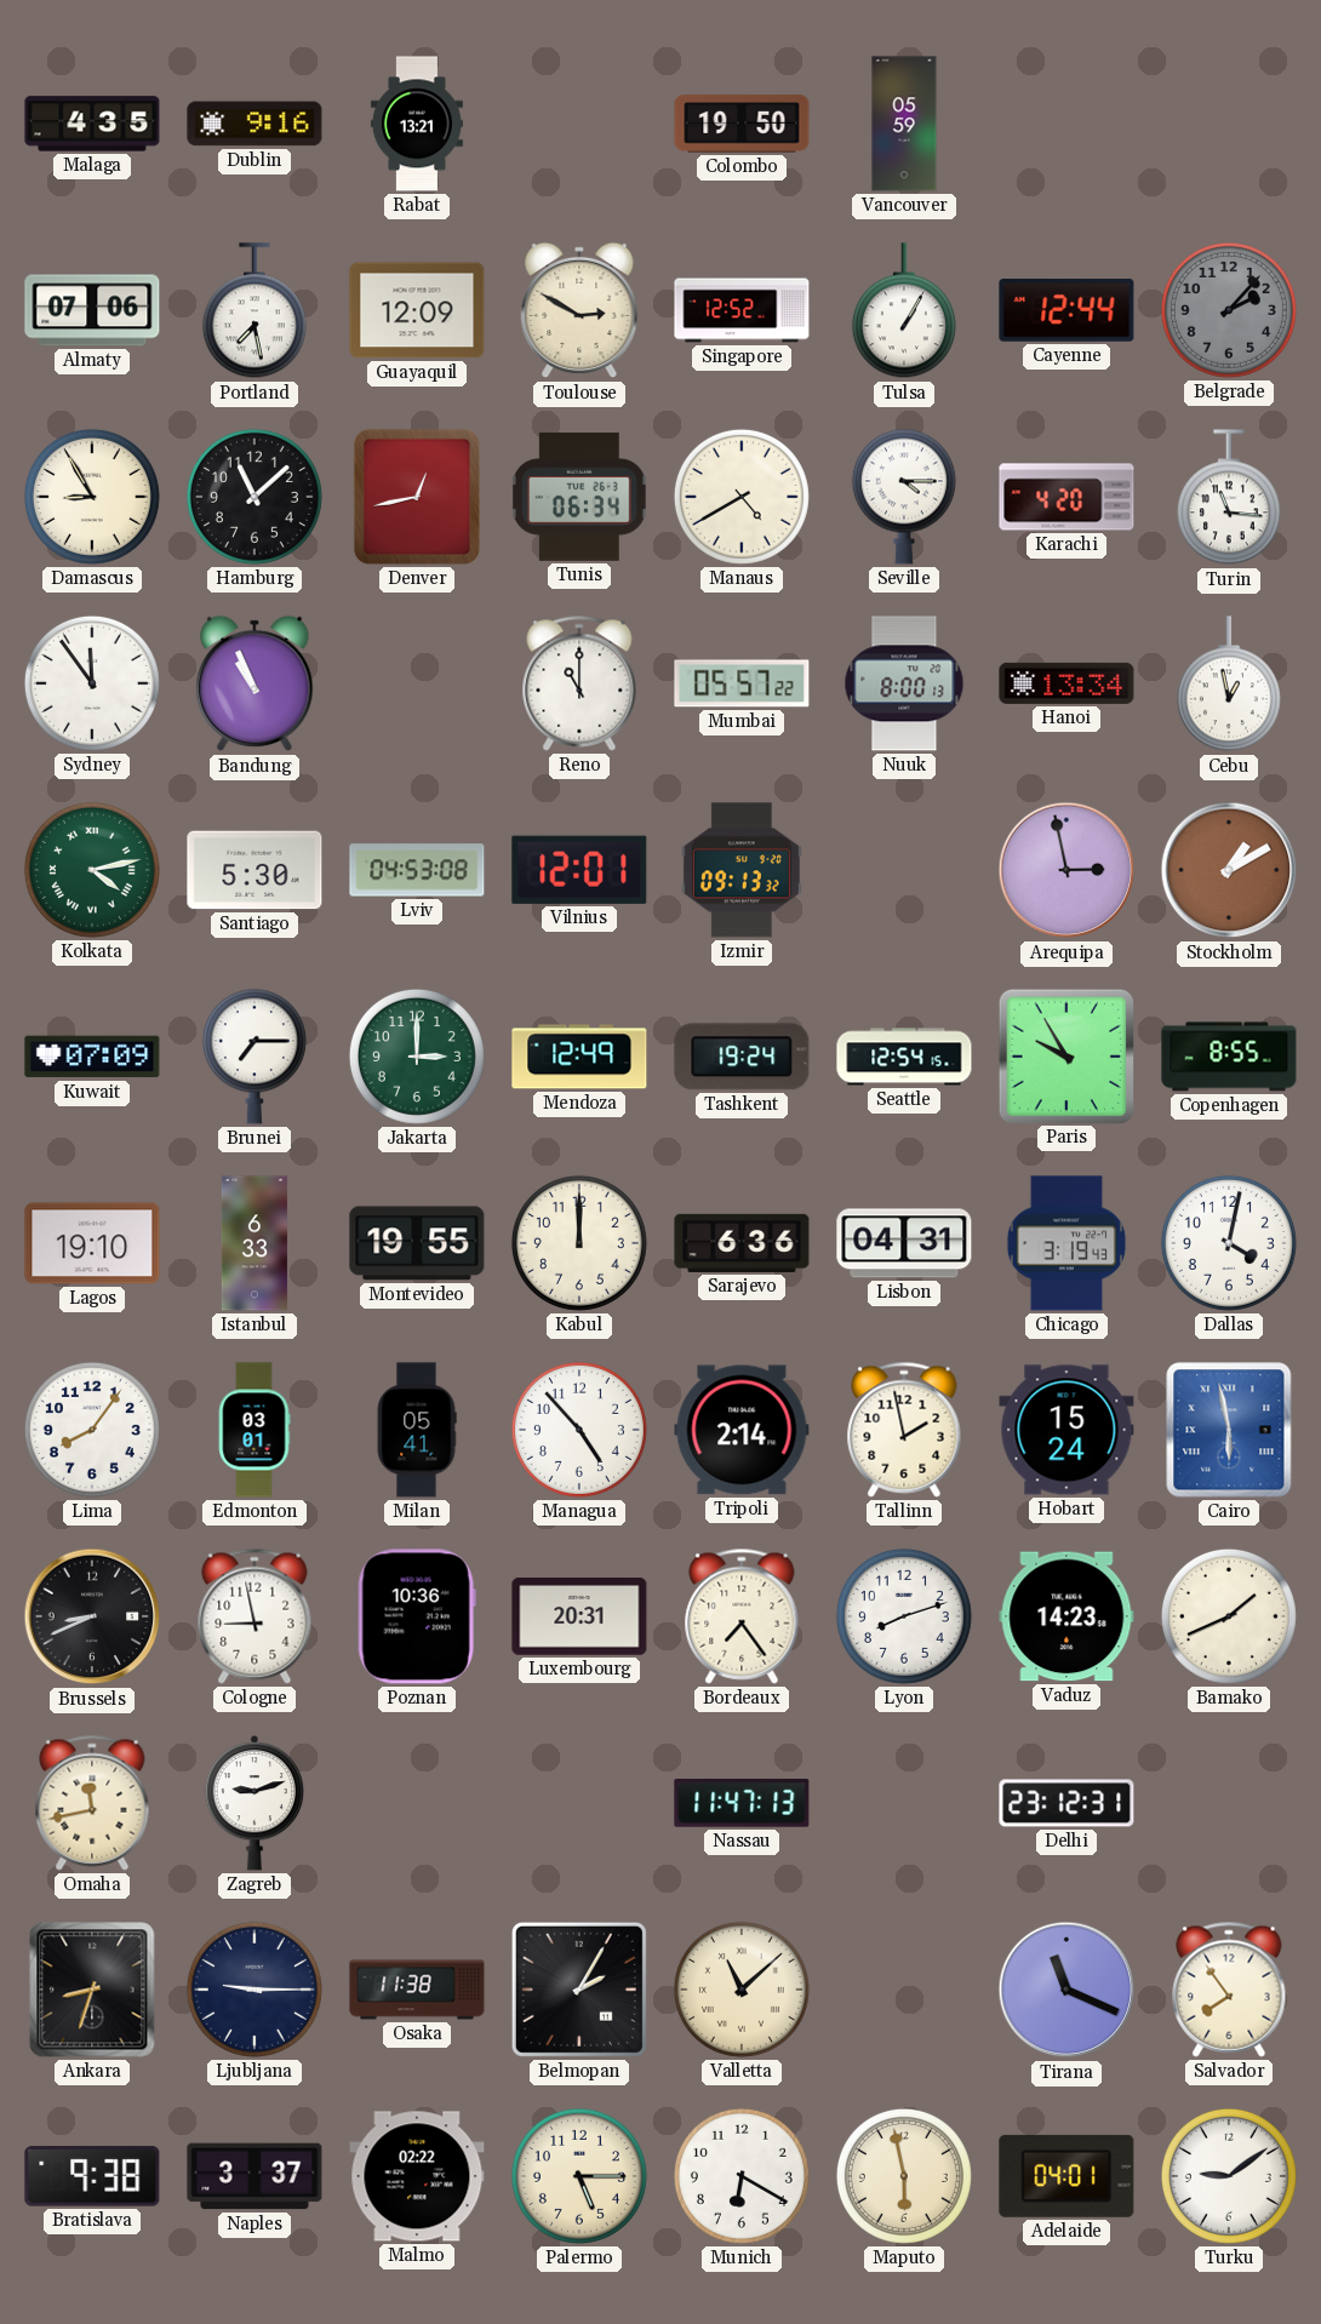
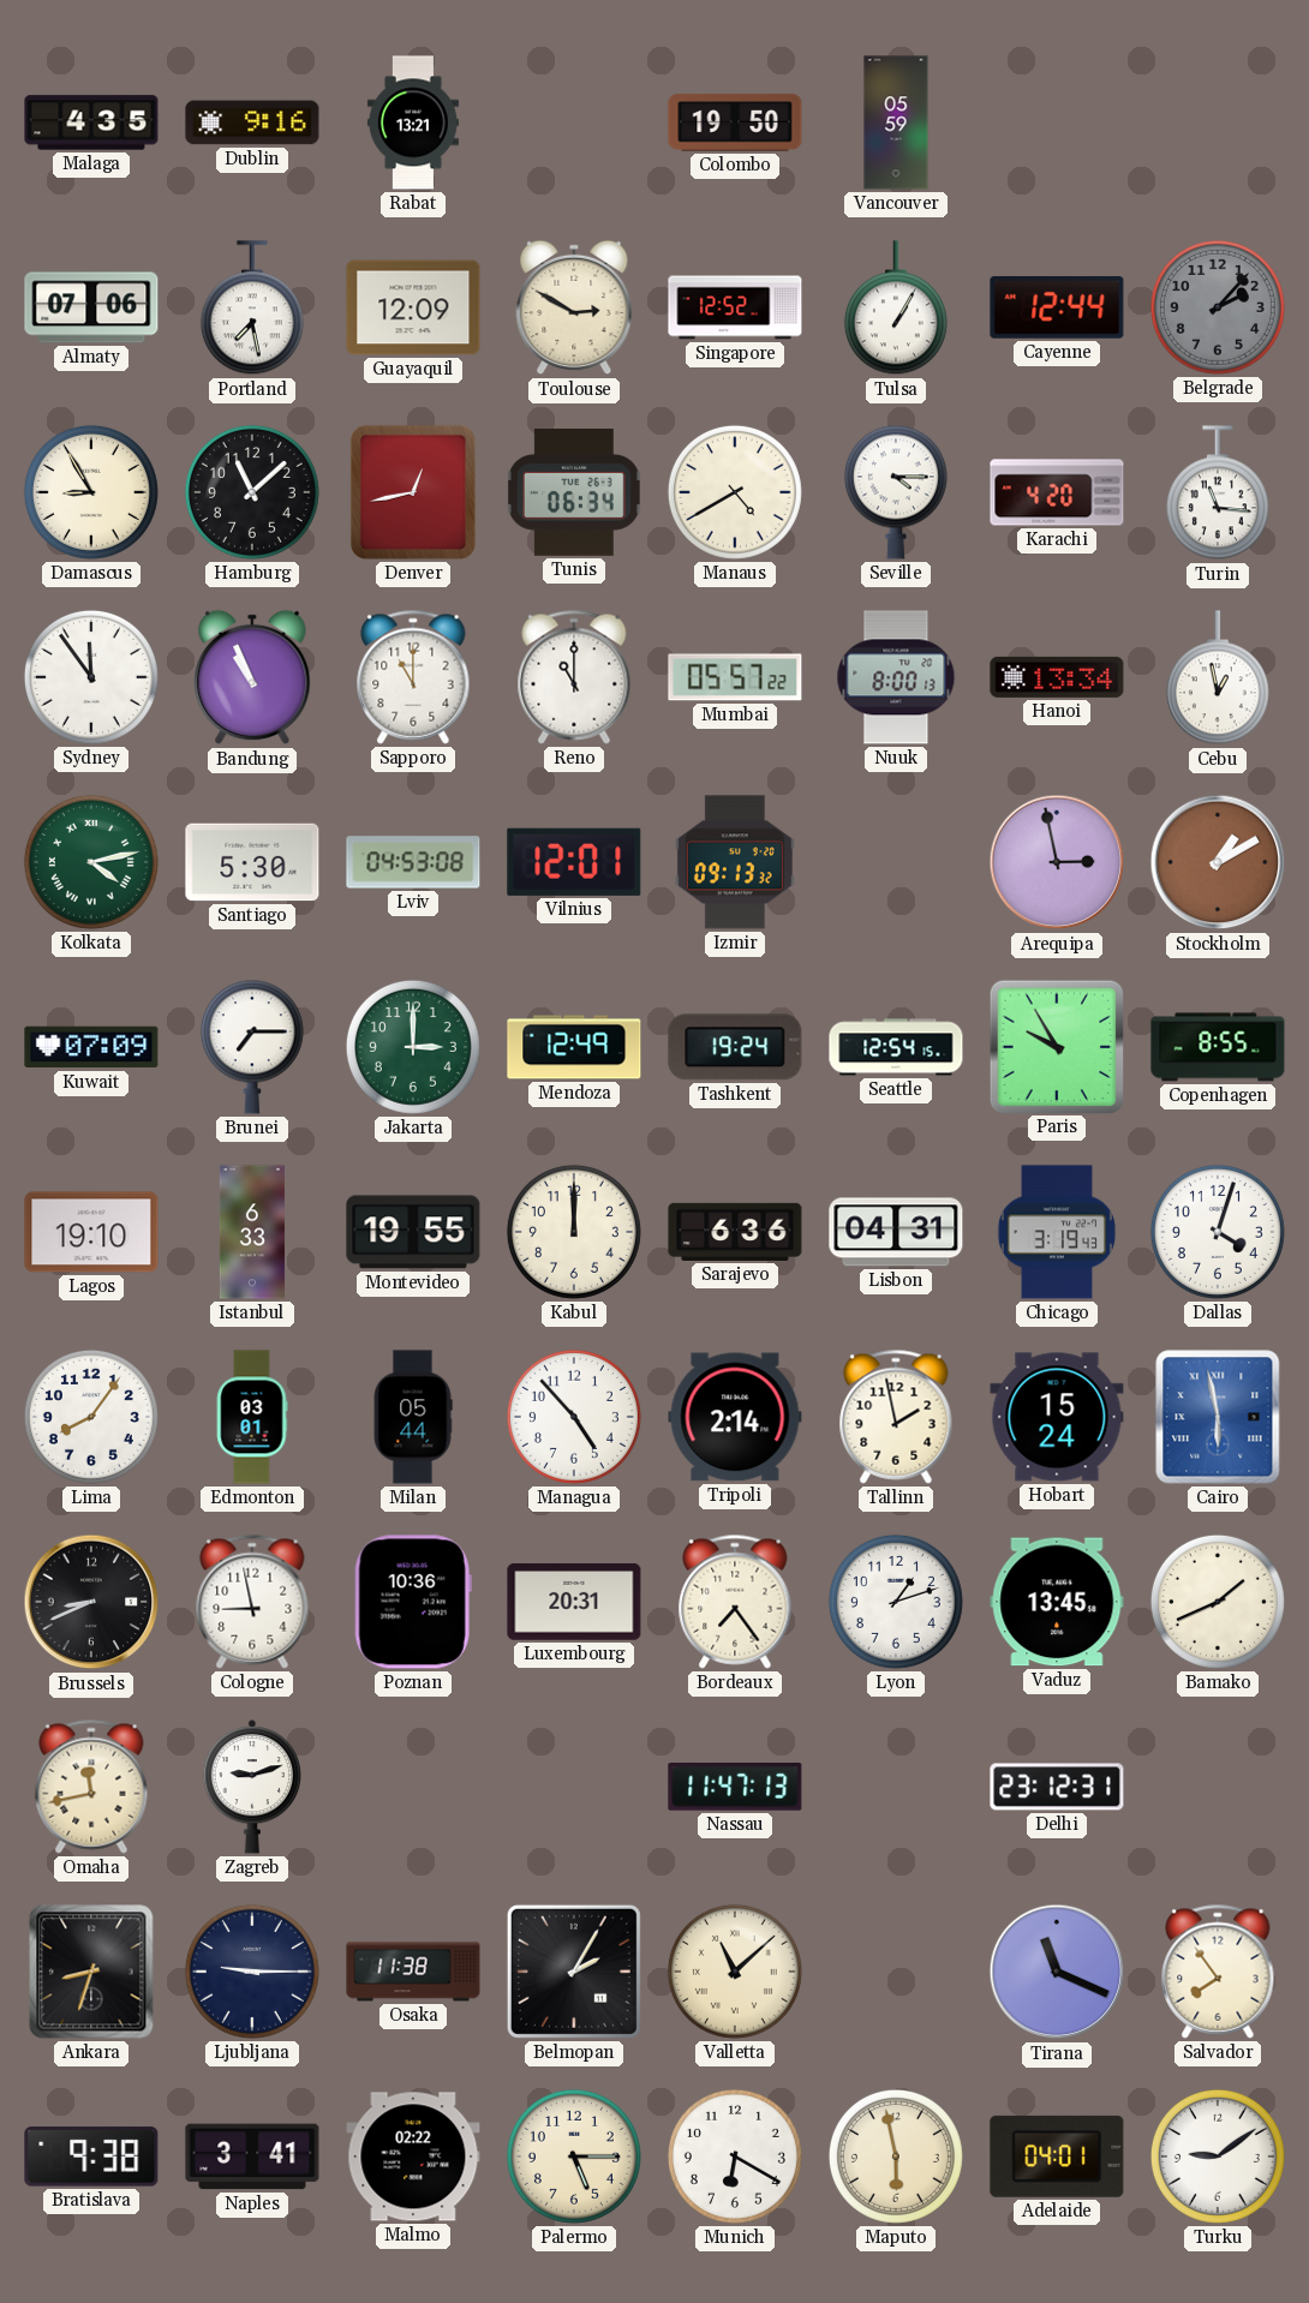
Sapporo: none -> 11:00 (413, 677)
Dallas: 4:02 -> 4:03 (1218, 1232)
Milan: 05:41 -> 05:44 (413, 1417)
Lyon: 8:12 -> 1:12 (896, 1602)
Vaduz: 14:23 -> 13:45 (1057, 1602)
Naples: 3:37 -> 3:41 (252, 2157)
